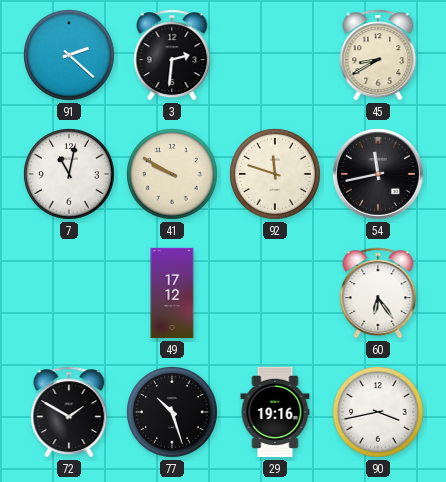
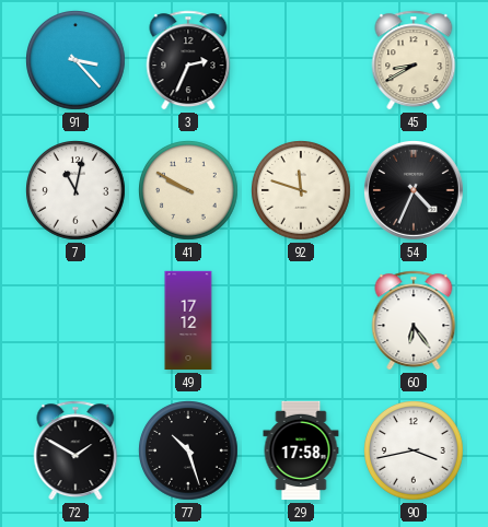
91: 2:22 -> 3:23 (77, 61)
3: 2:31 -> 2:34 (188, 60)
54: 11:43 -> 4:34 (414, 190)
29: 19:16 -> 17:58 (301, 450)
